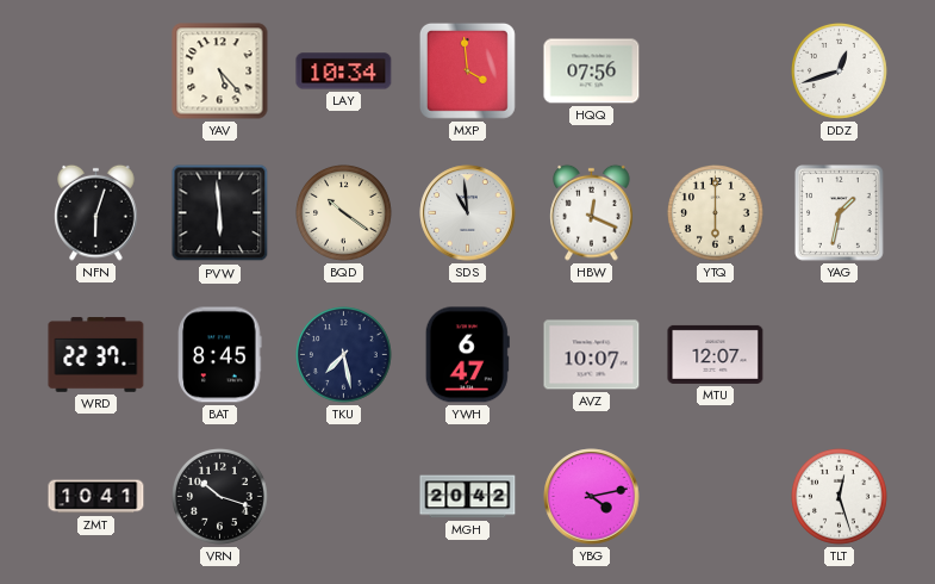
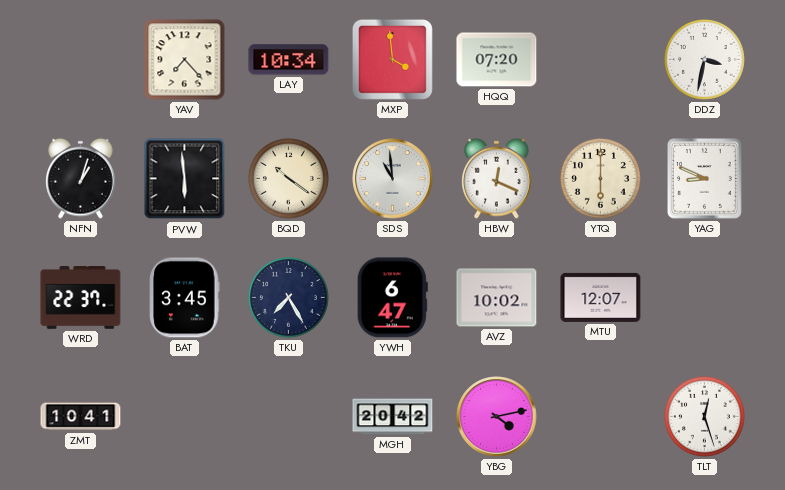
YAV: 5:23 -> 7:23 (185, 60)
HQQ: 07:56 -> 07:20 (497, 60)
DDZ: 12:42 -> 3:32 (705, 60)
NFN: 6:03 -> 1:03 (81, 178)
YAG: 1:32 -> 8:49 (705, 179)
BAT: 8:45 -> 3:45 (185, 298)
TKU: 7:28 -> 7:25 (289, 298)
AVZ: 10:07 -> 10:02 (497, 298)
VRN: 10:18 -> none (220, 497)
